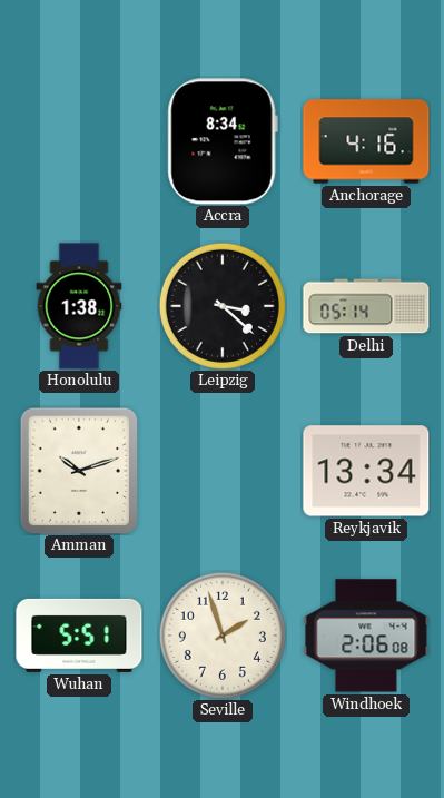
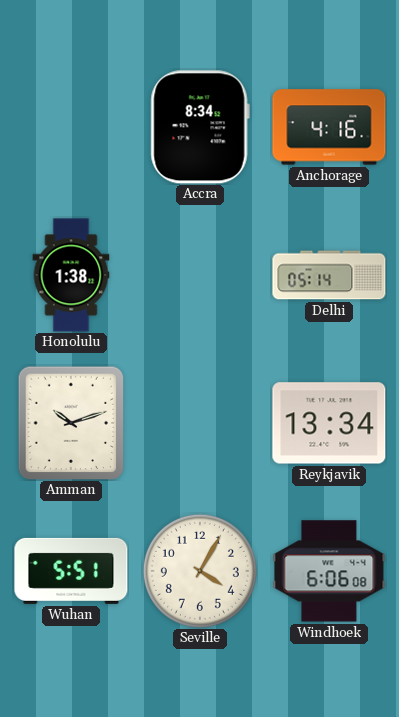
Leipzig: 3:22 -> none (223, 306)
Seville: 1:57 -> 4:05 (200, 571)
Windhoek: 2:06 -> 6:06 (329, 571)
